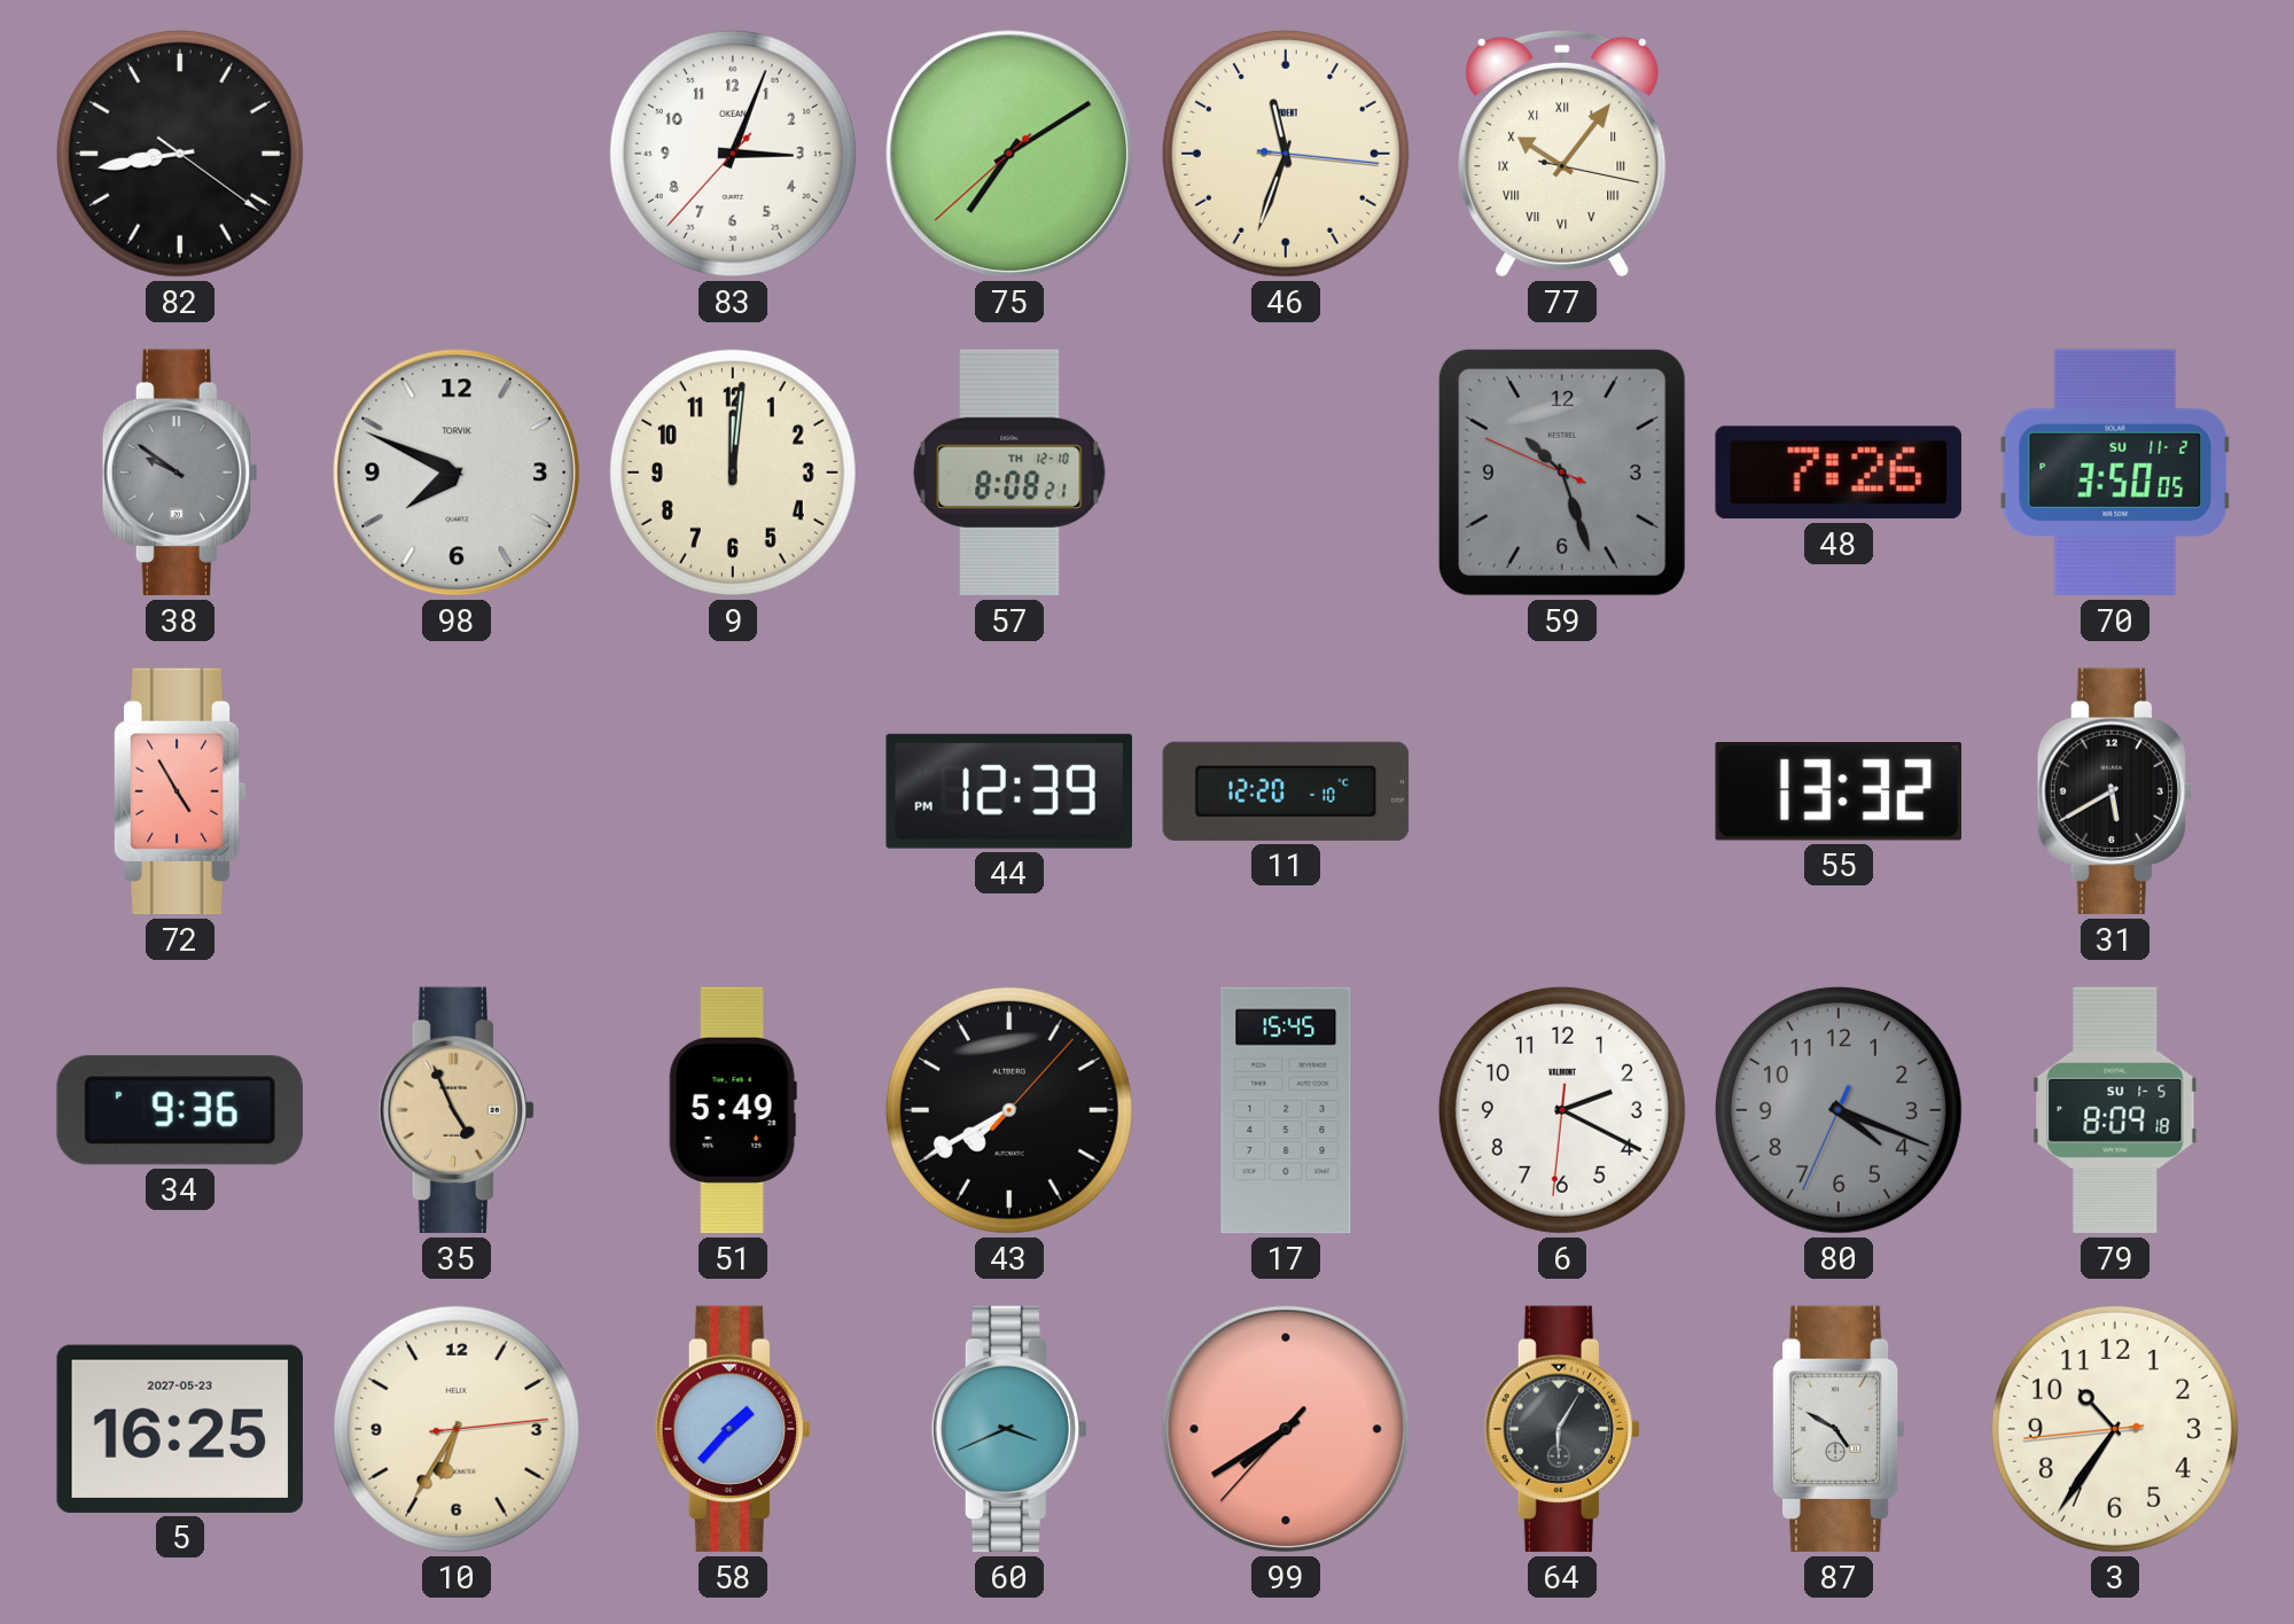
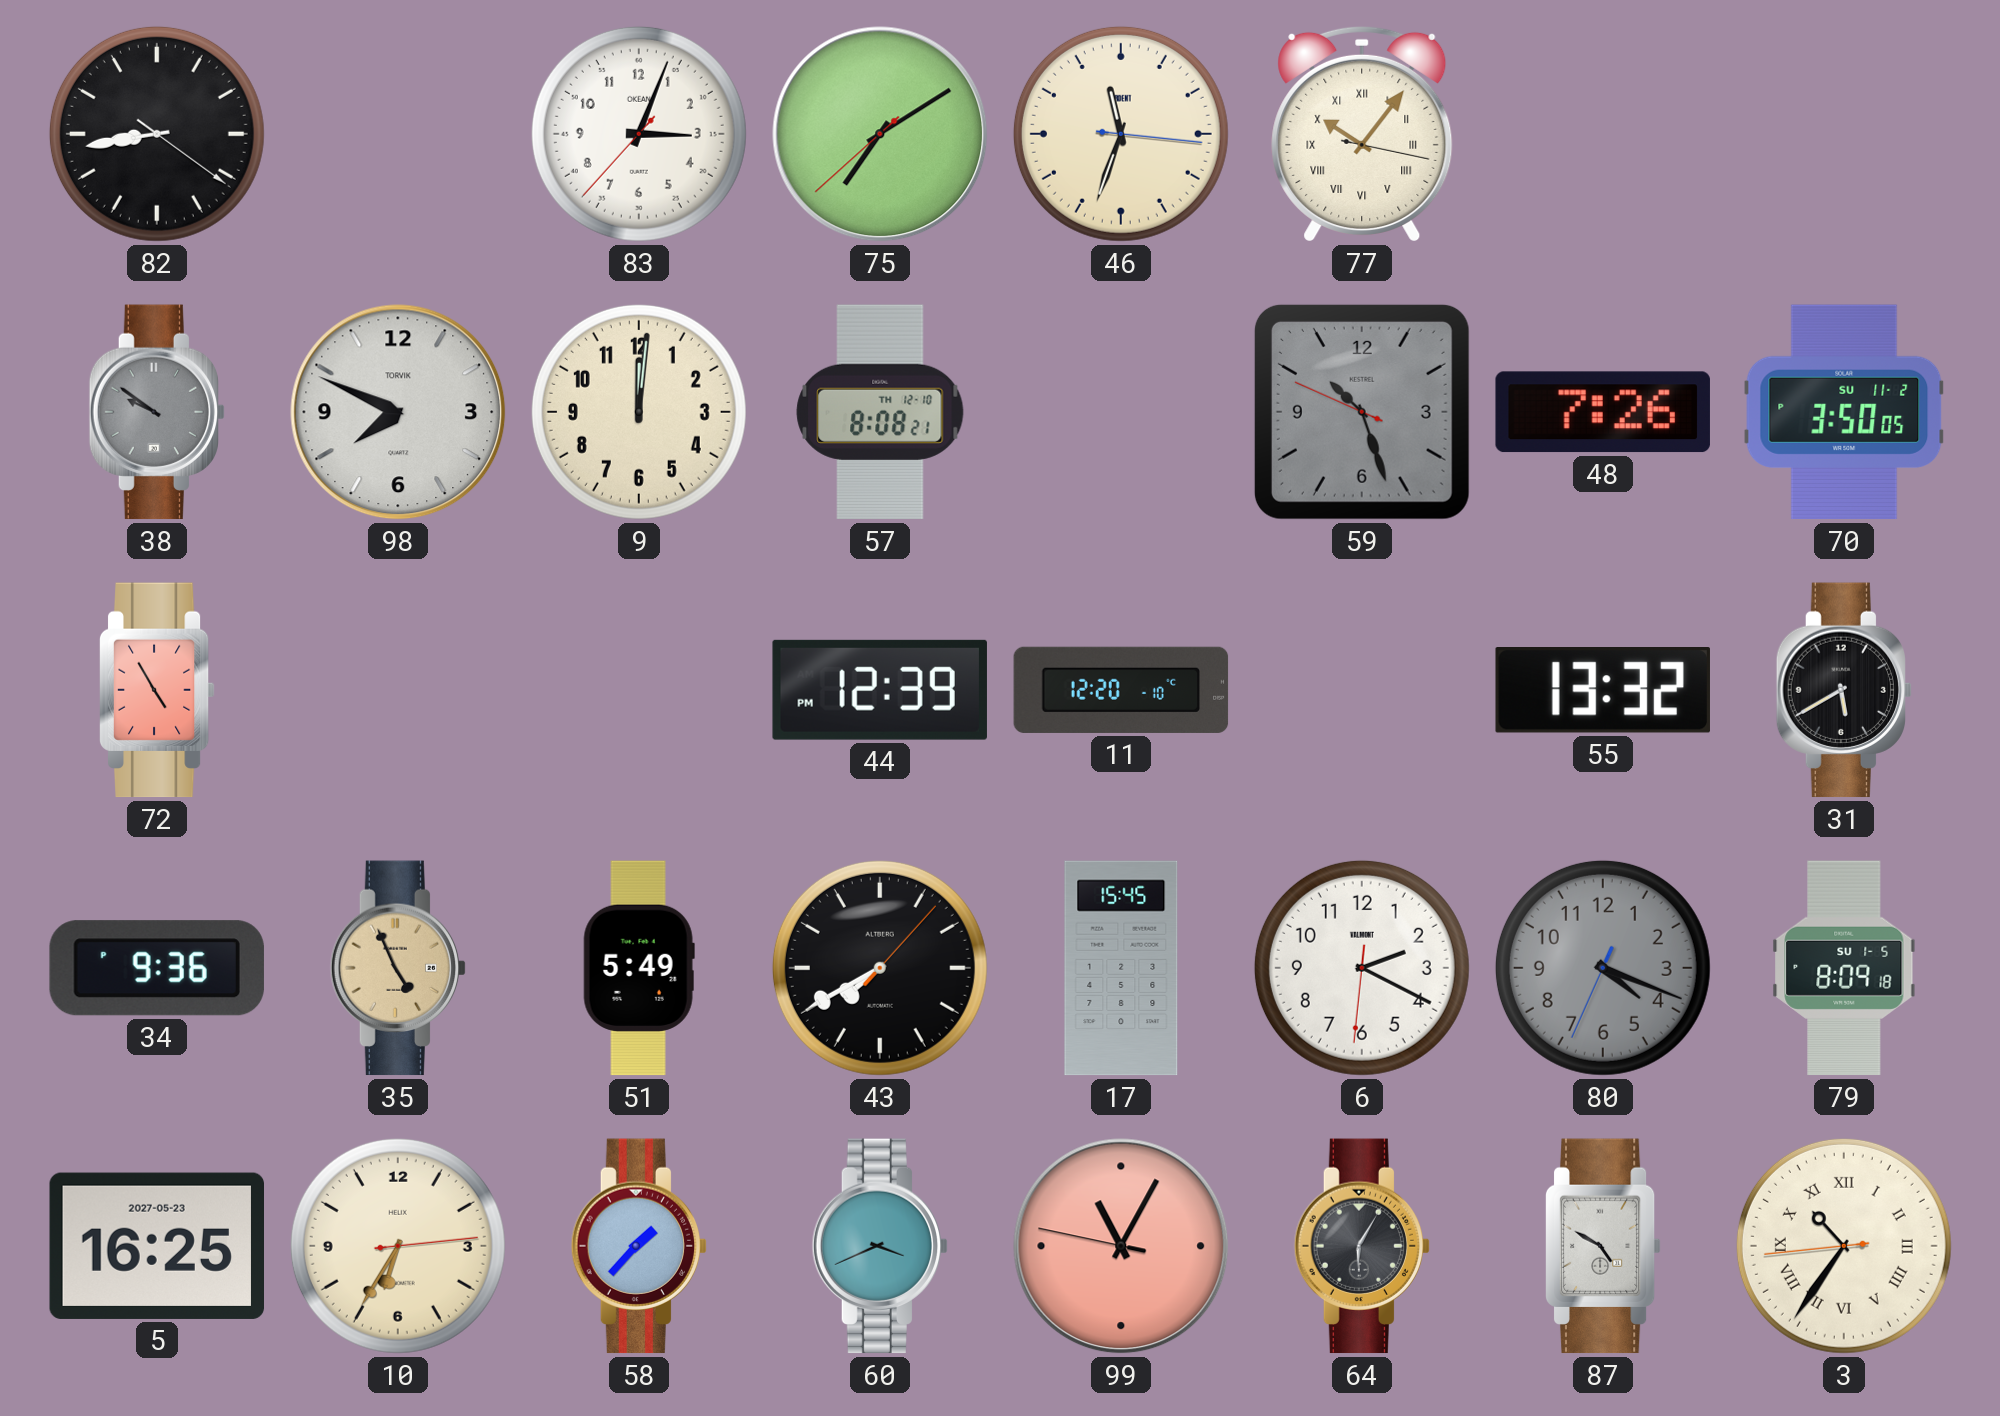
99: 7:39 -> 11:04 (1121, 1246)
3 numerals: Arabic -> Roman (1844, 1246)
